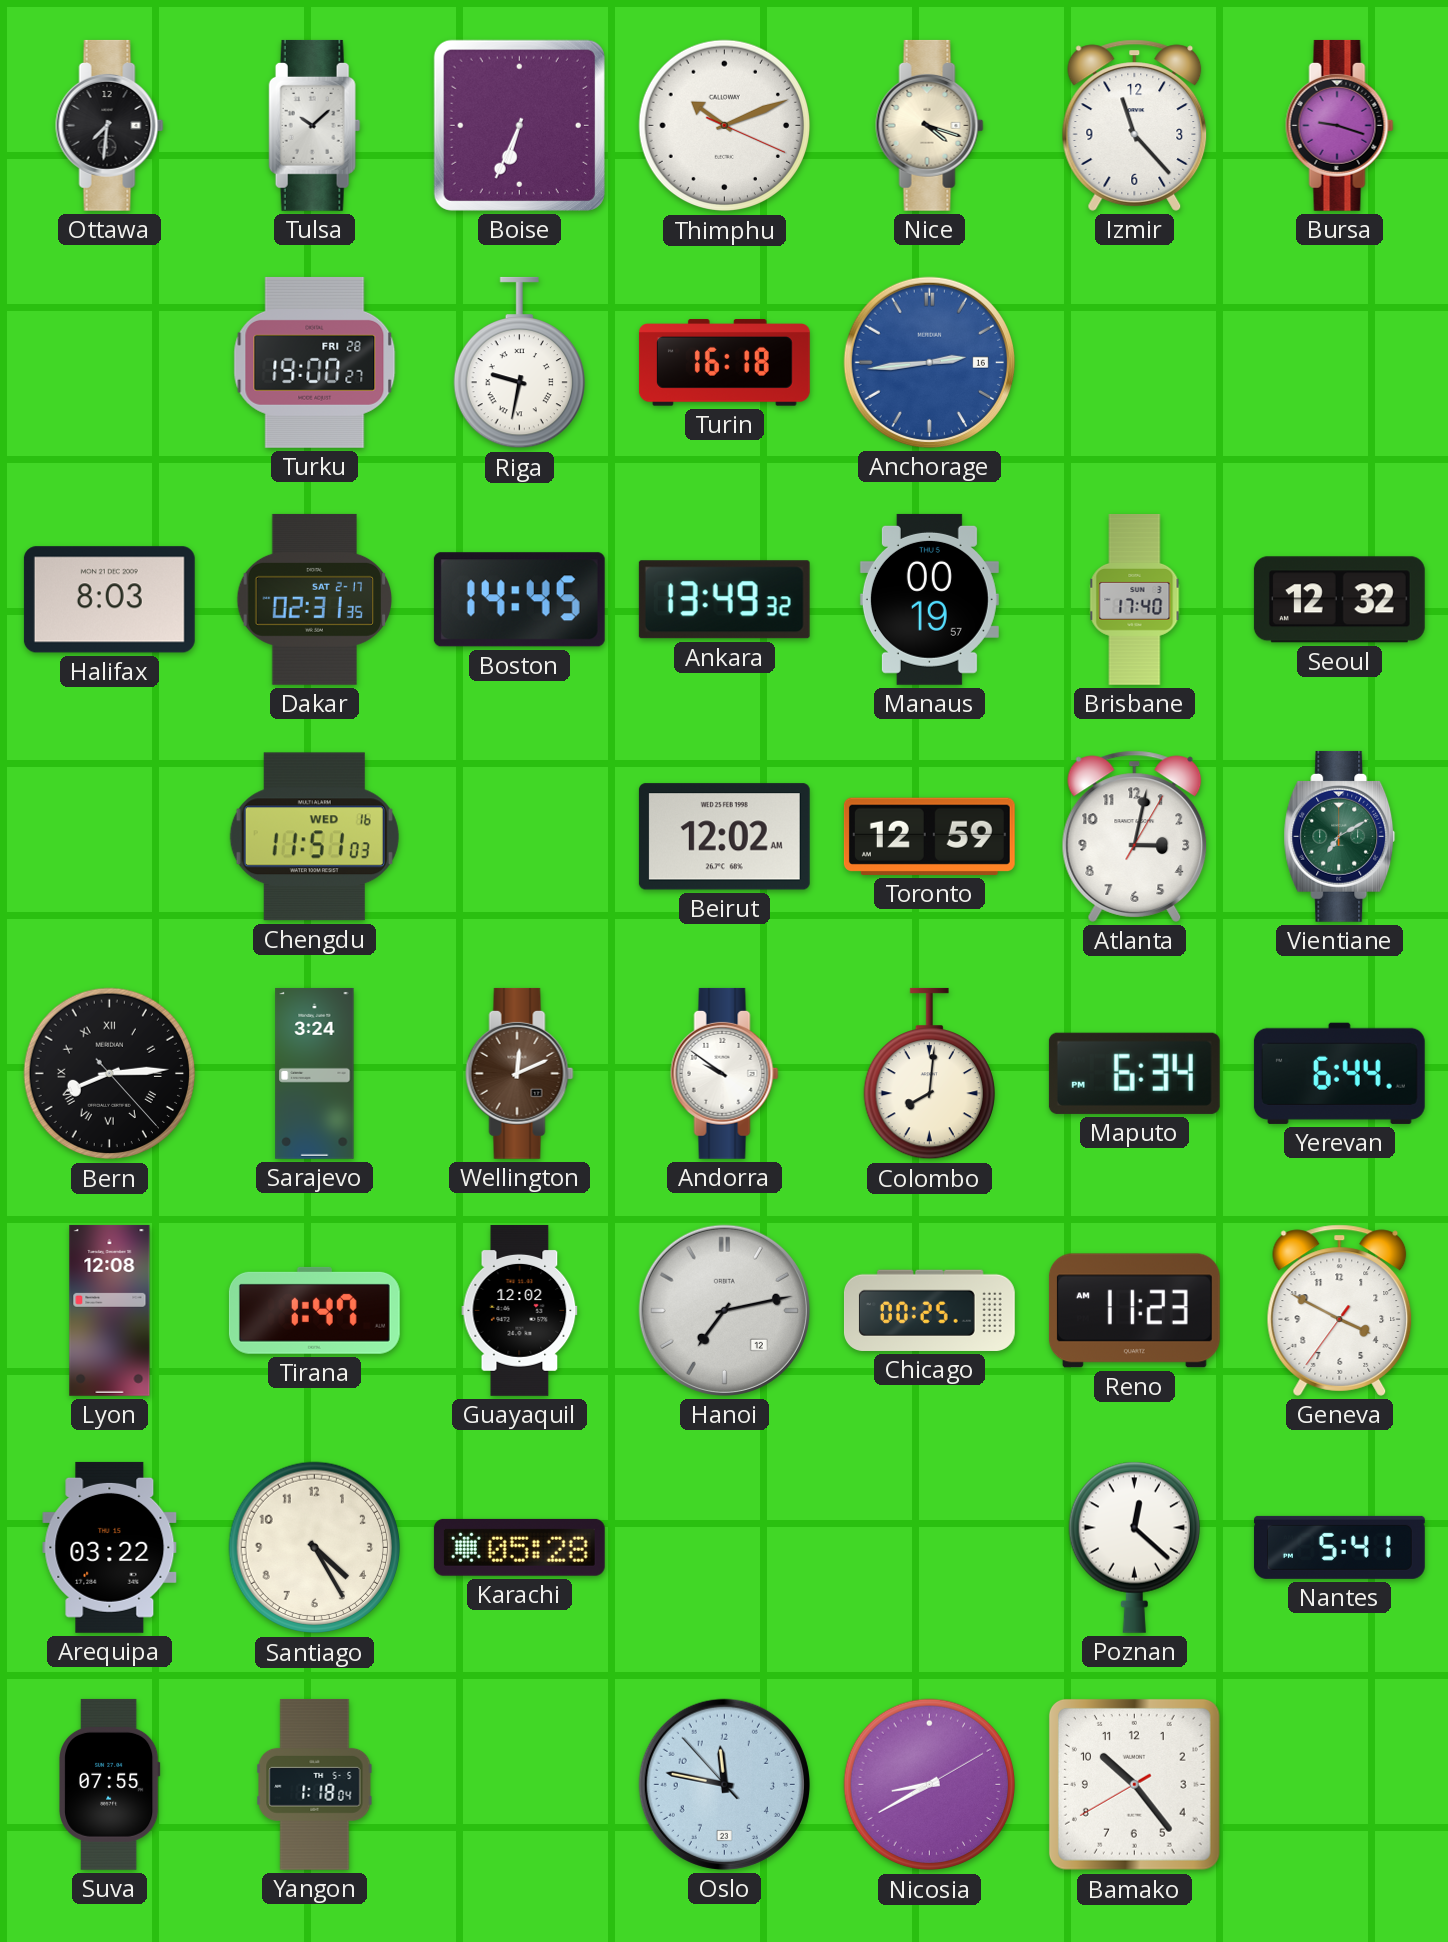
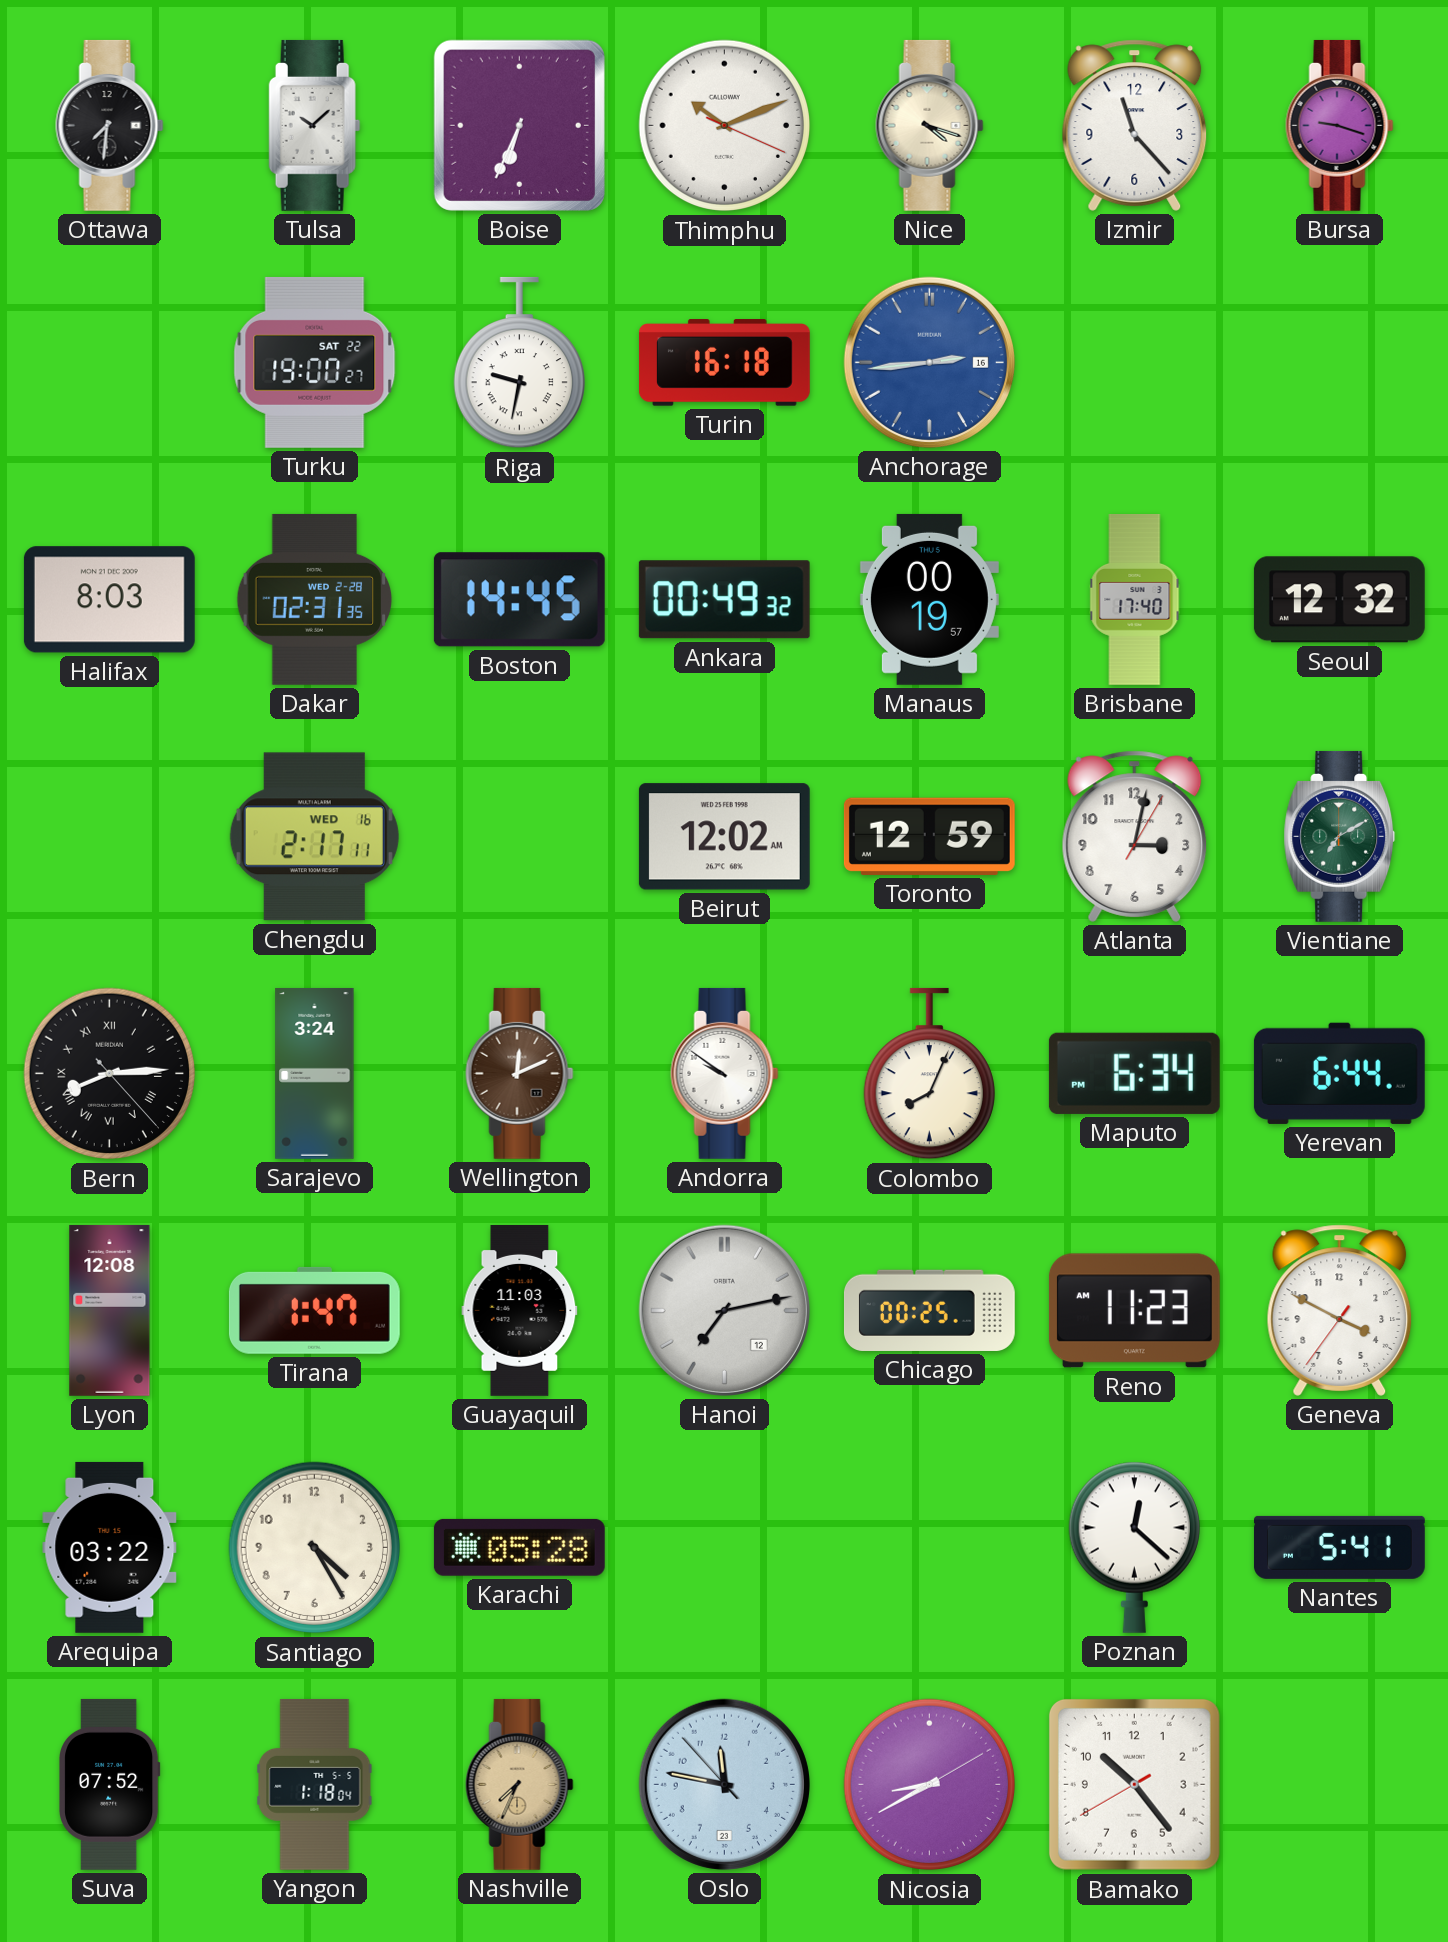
Turku date: FRI 28 -> SAT 22 (315, 362)
Dakar date: SAT 2-17 -> WED 2-28 (315, 599)
Ankara: 13:49 -> 00:49 (724, 600)
Chengdu: 11:51 -> 2:17 (314, 837)
Colombo: 8:01 -> 8:04 (929, 1074)
Guayaquil: 12:02 -> 11:03 (520, 1311)
Suva: 07:55 -> 07:52 (110, 1784)
Nashville: none -> 7:34 (520, 1784)
